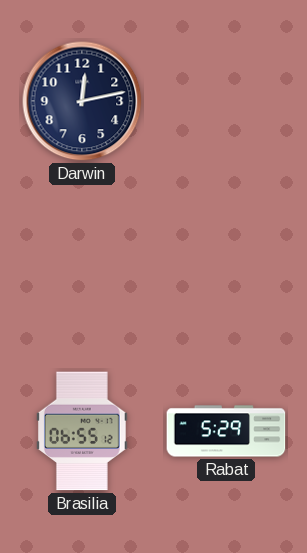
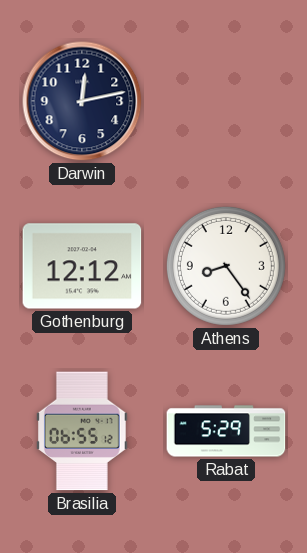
Gothenburg: none -> 12:12 (82, 266)
Athens: none -> 8:24 (226, 266)
